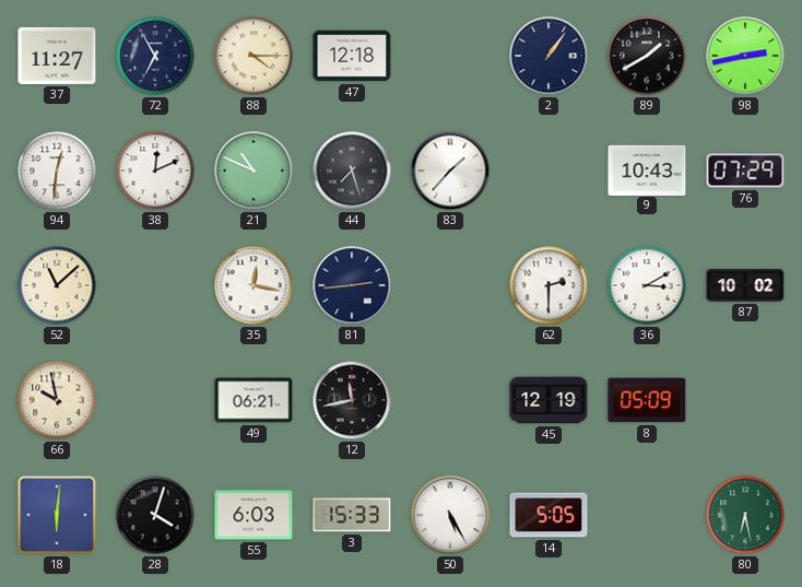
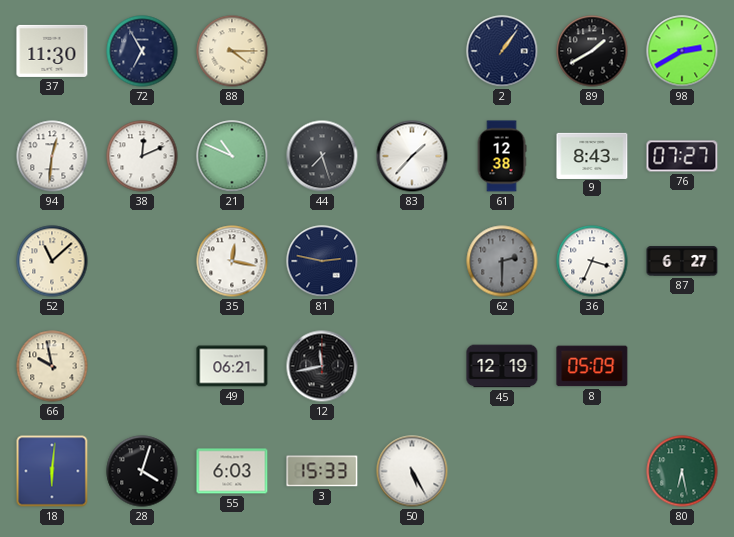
37: 11:27 -> 11:30 (52, 51)
47: 12:18 -> none (352, 56)
98: 2:43 -> 2:40 (682, 51)
61: none -> 12:38 (502, 156)
9: 10:43 -> 8:43 (592, 155)
76: 07:29 -> 07:27 (682, 156)
81: 2:44 -> 2:47 (322, 261)
62 dial: white -> grey (502, 261)
36: 3:10 -> 3:34 (592, 261)
87: 10:02 -> 6:27 (682, 261)
14: 5:05 -> none (549, 515)
